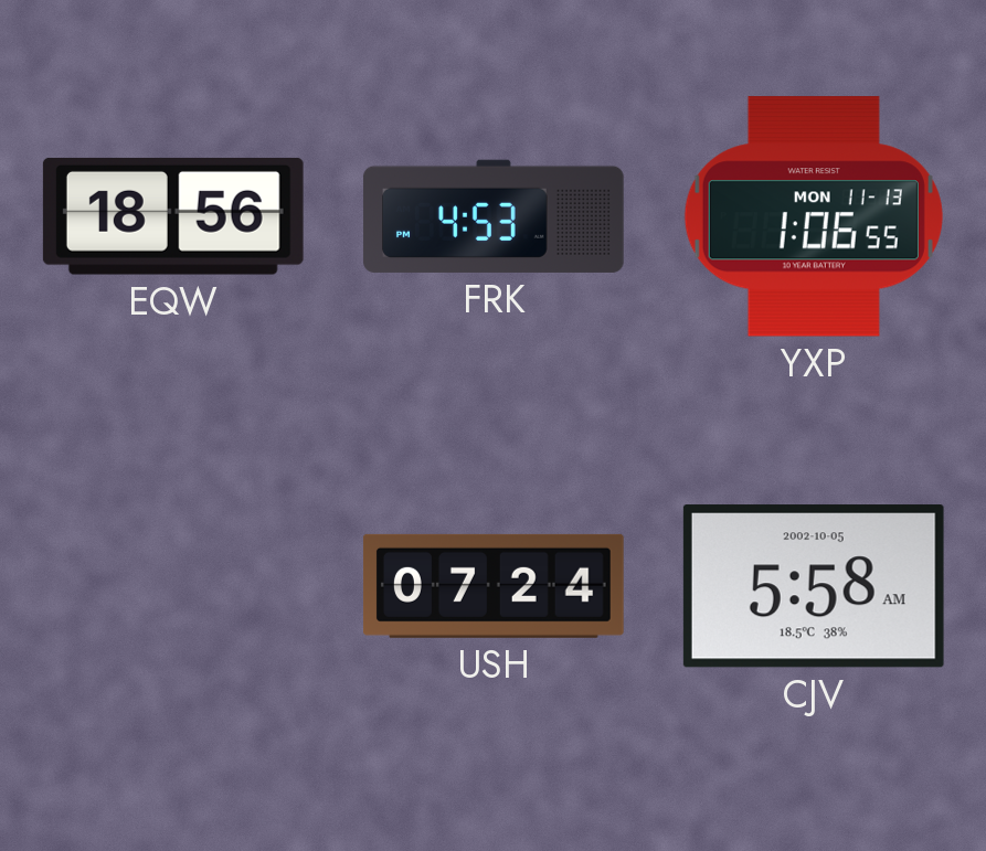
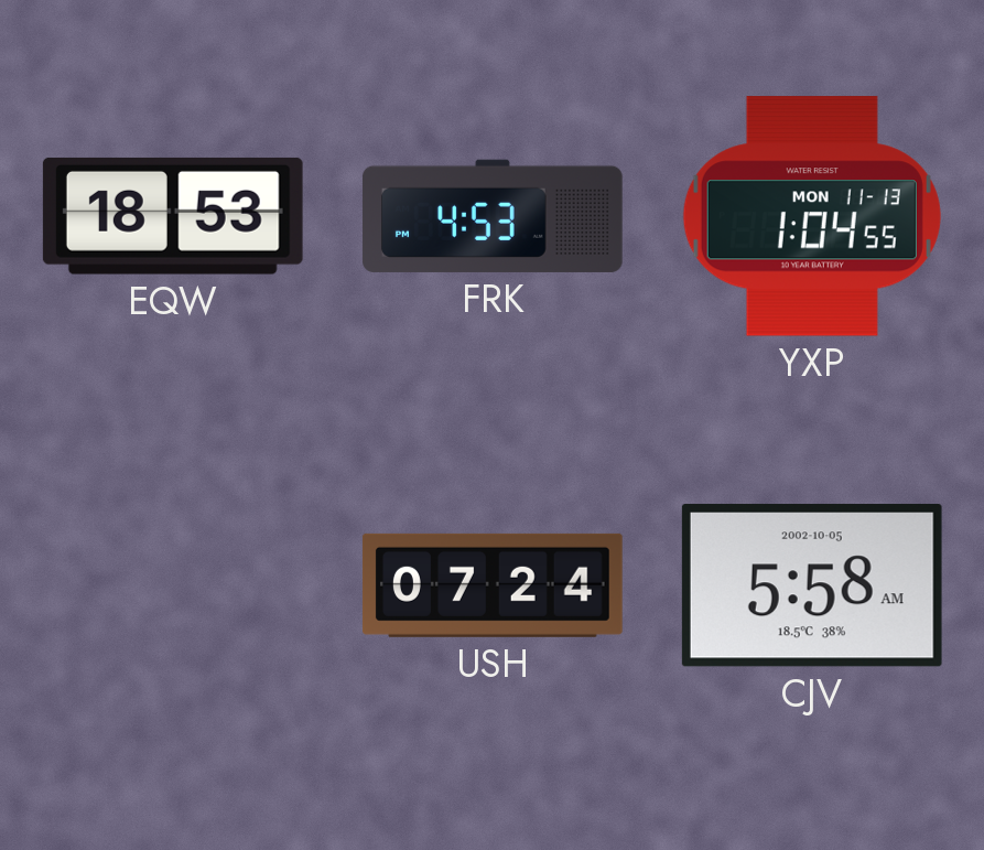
EQW: 18:56 -> 18:53 (173, 216)
YXP: 1:06 -> 1:04 (812, 216)
